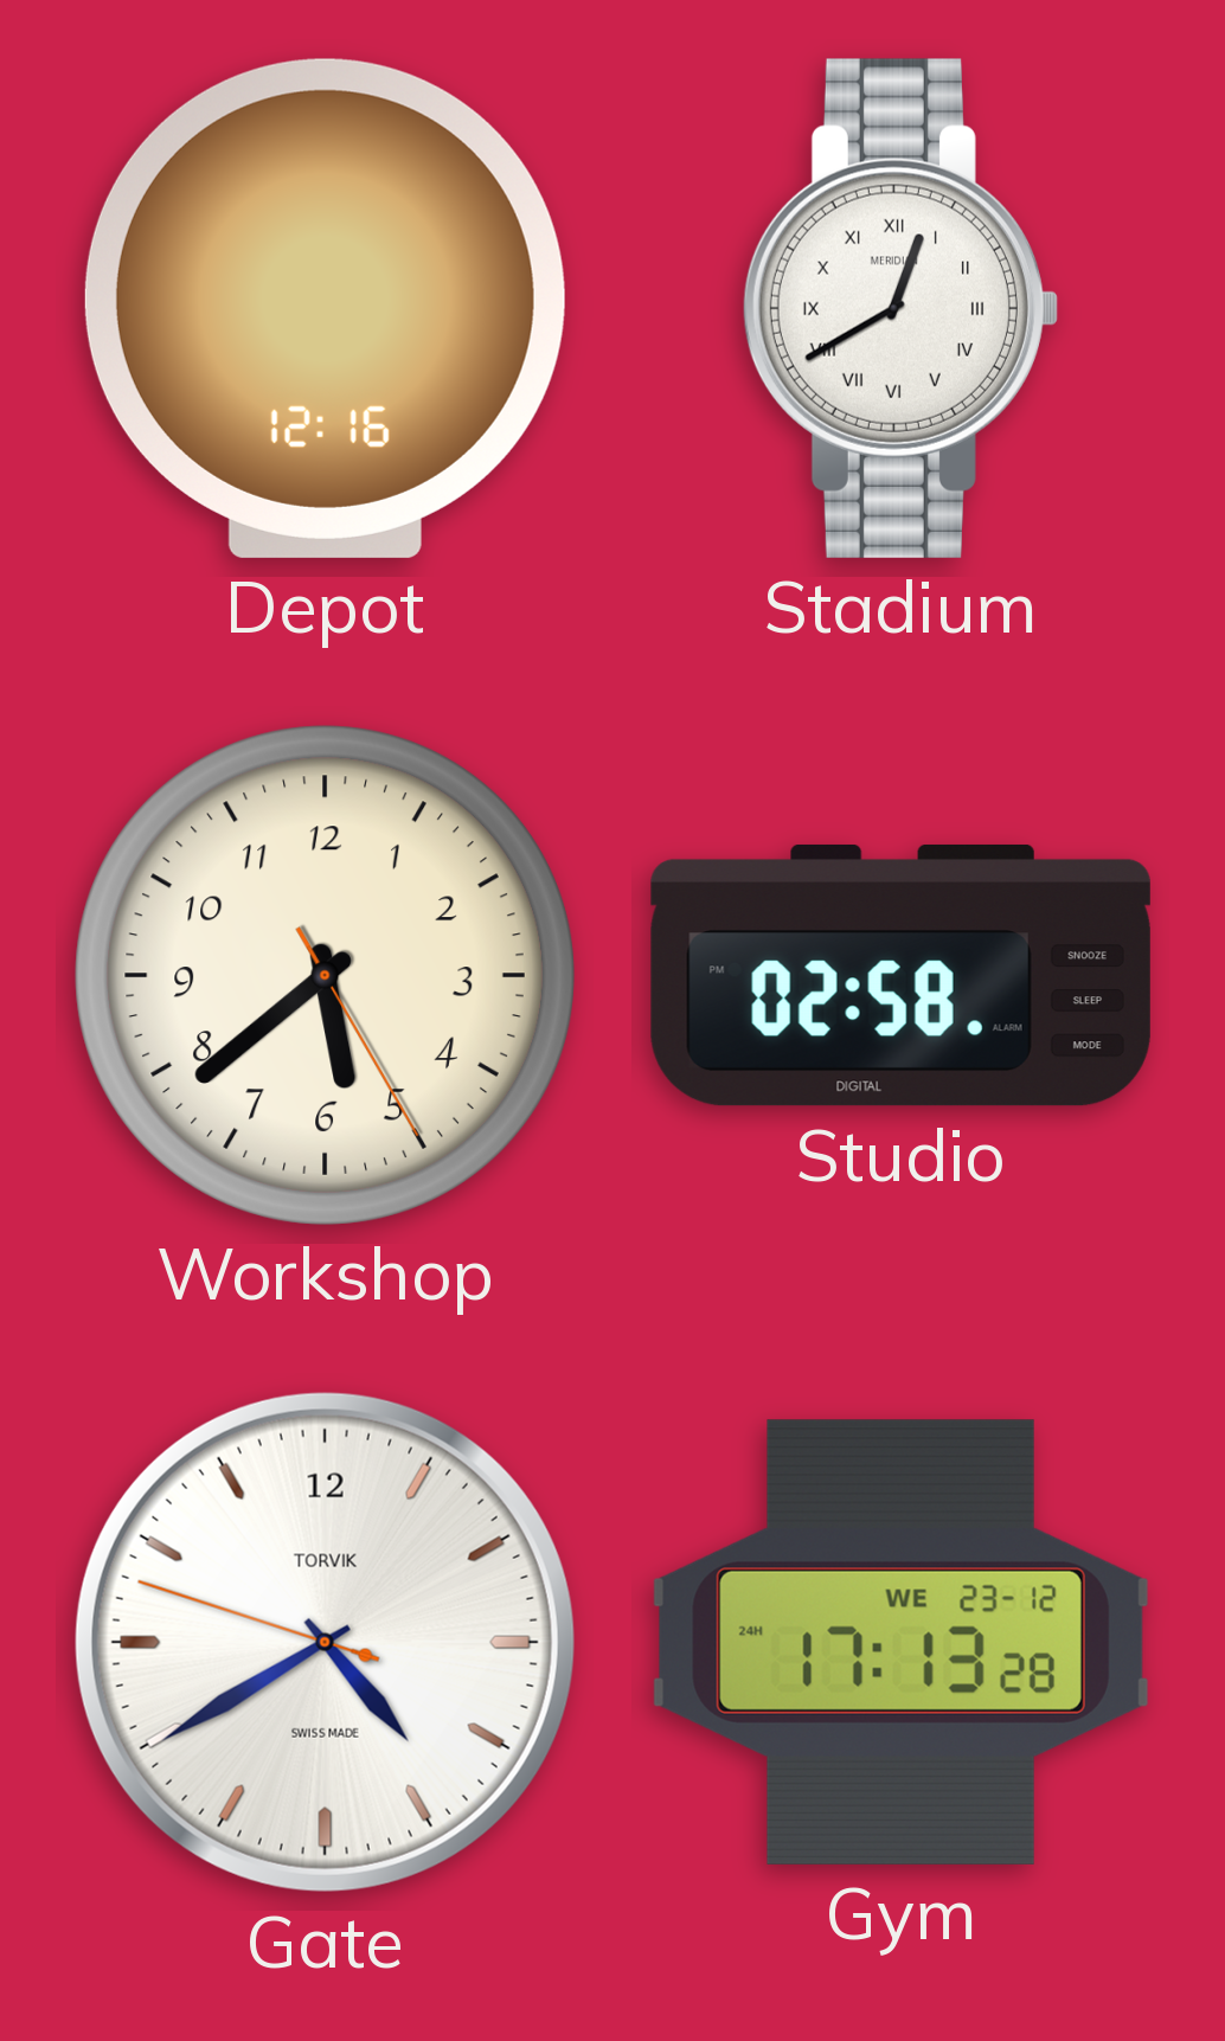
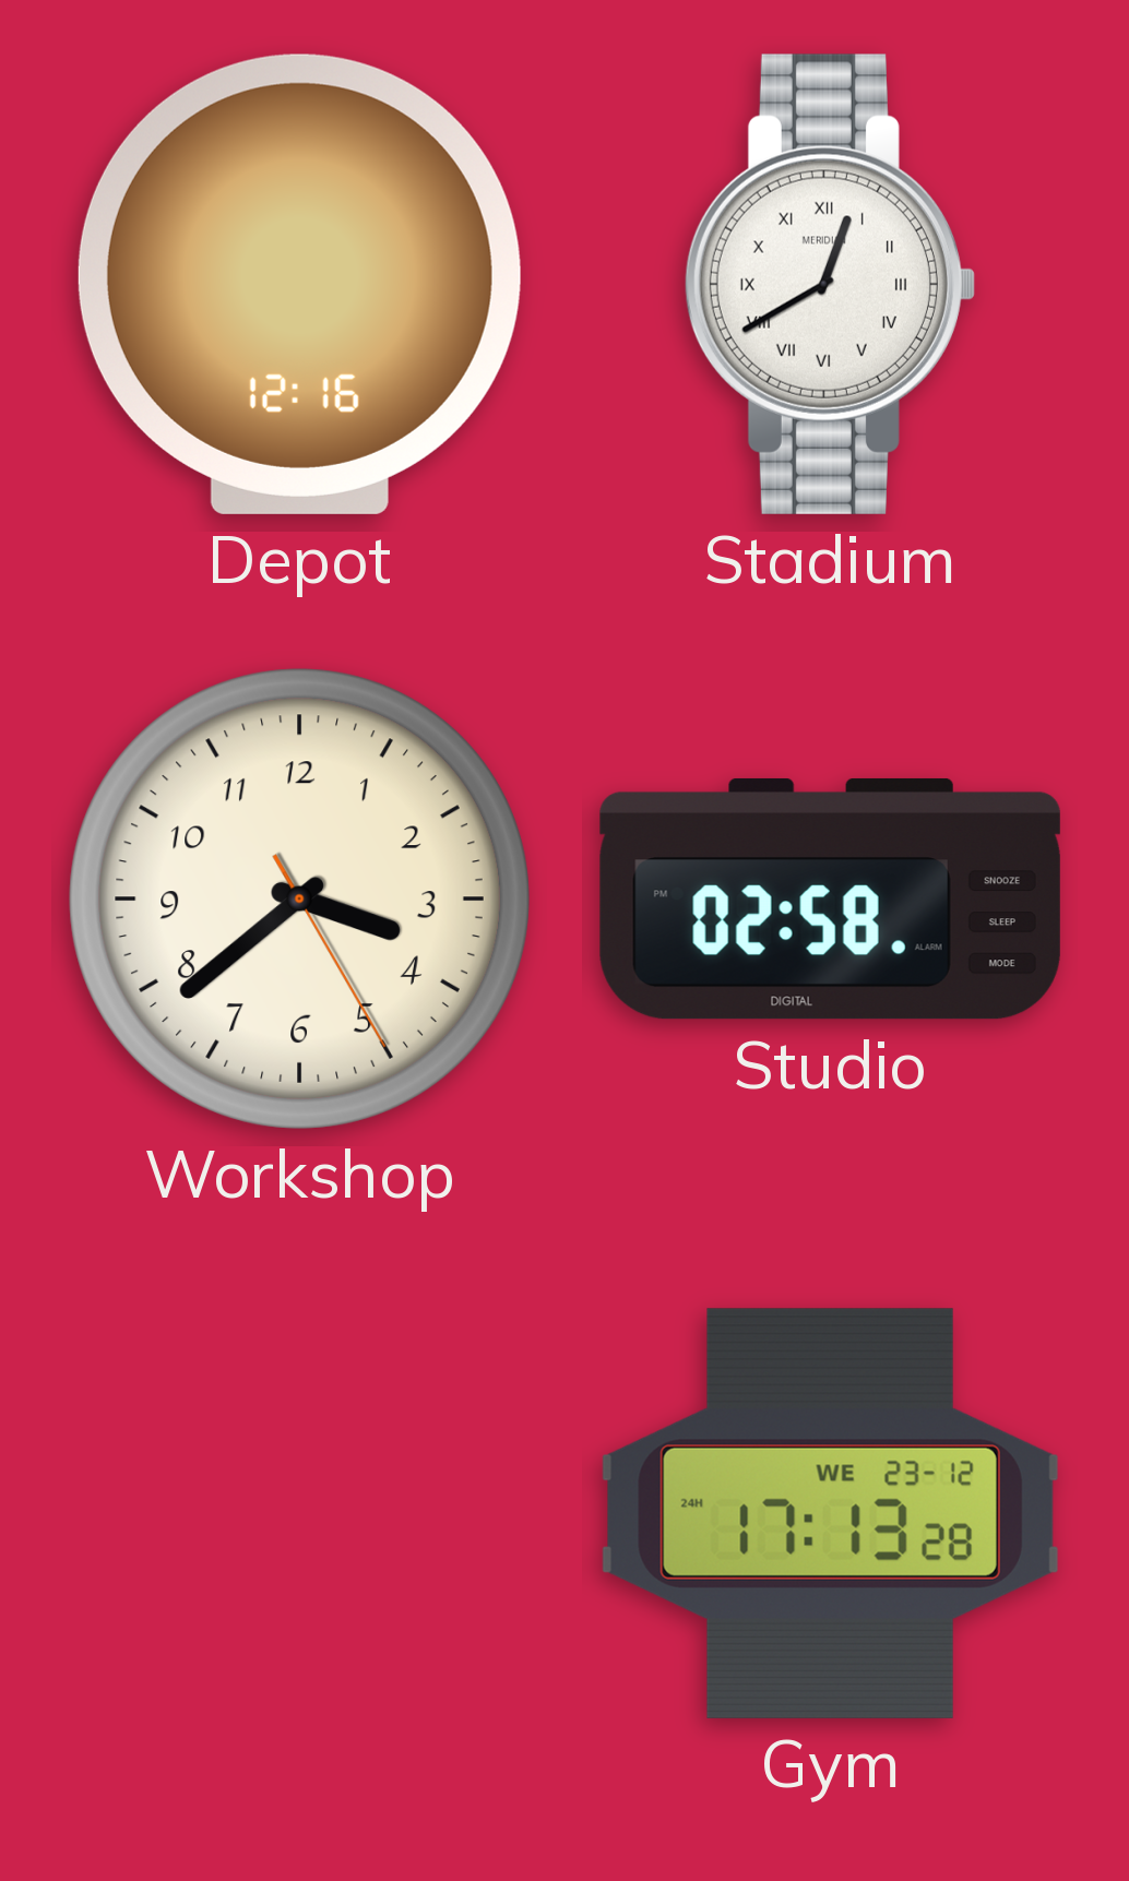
Workshop: 5:38 -> 3:38 (299, 898)
Gate: 4:39 -> none (325, 1642)
